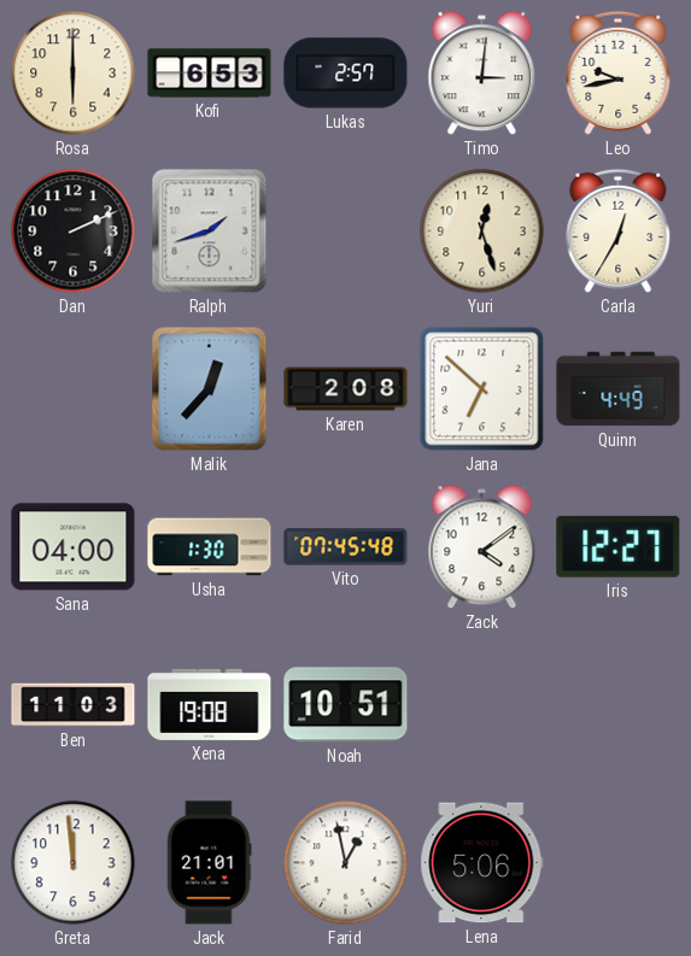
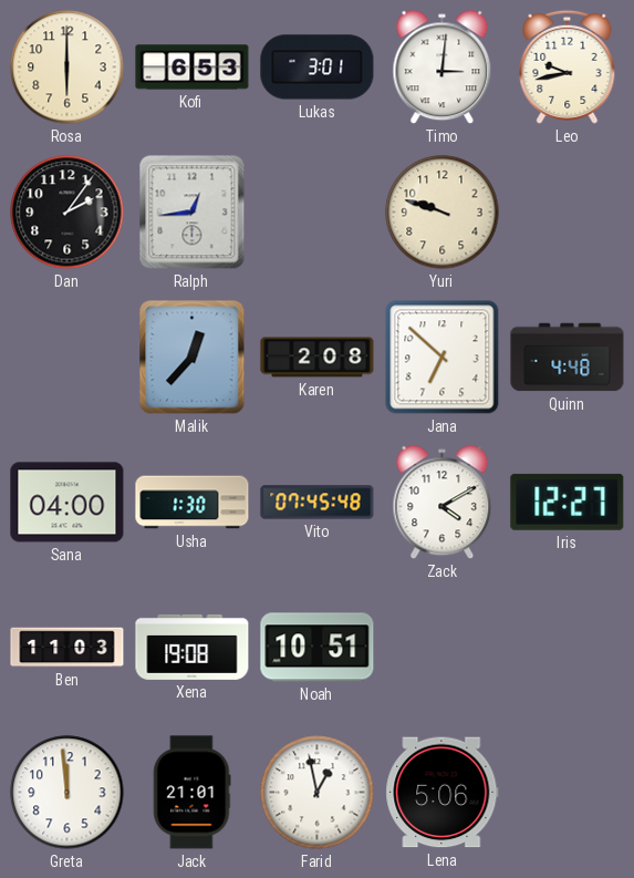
Lukas: 2:57 -> 3:01 (318, 68)
Dan: 2:11 -> 2:06 (67, 213)
Ralph: 1:42 -> 12:44 (193, 213)
Yuri: 12:27 -> 9:48 (443, 213)
Carla: 12:35 -> none (619, 230)
Quinn: 4:49 -> 4:48 (568, 358)
Zack: 4:09 -> 4:10 (443, 503)
